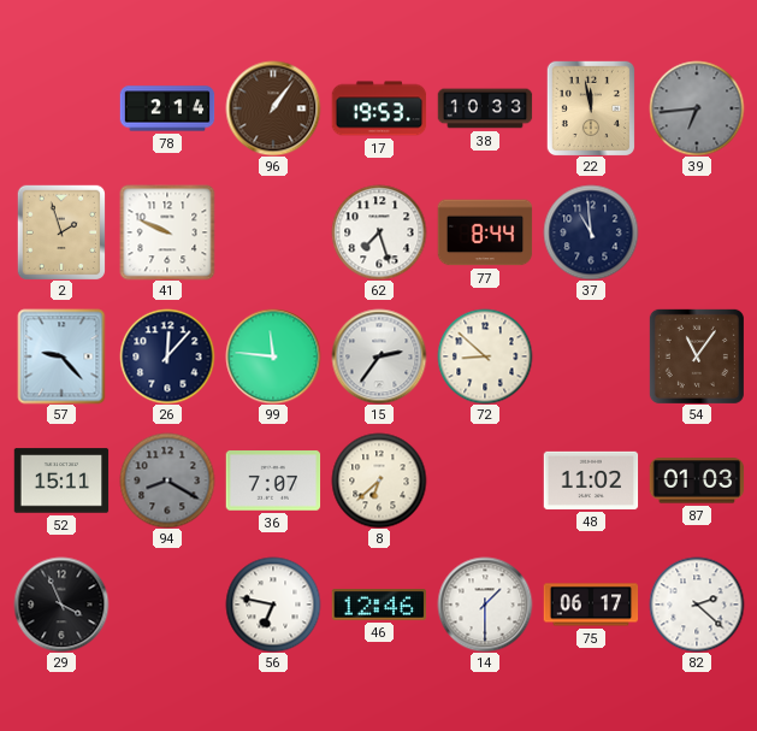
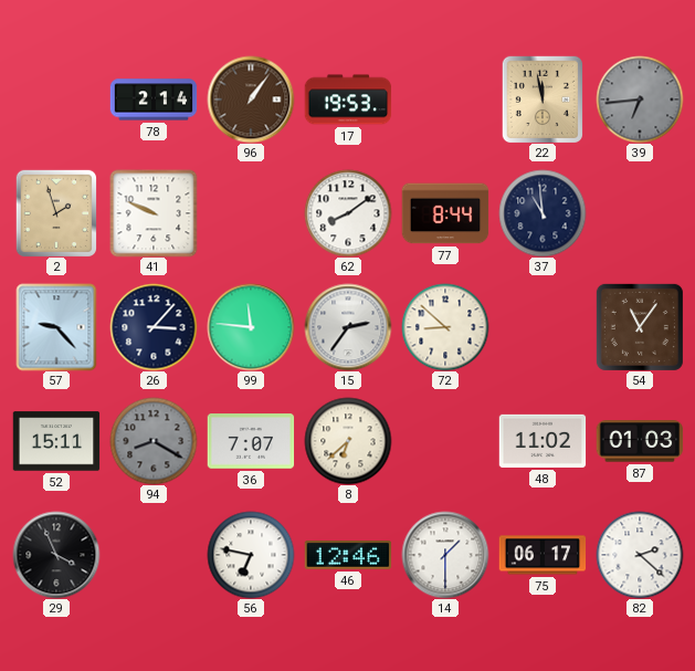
38: 10:33 -> none (485, 108)
62: 7:27 -> 8:09 (348, 213)
26: 12:07 -> 3:07 (154, 327)
